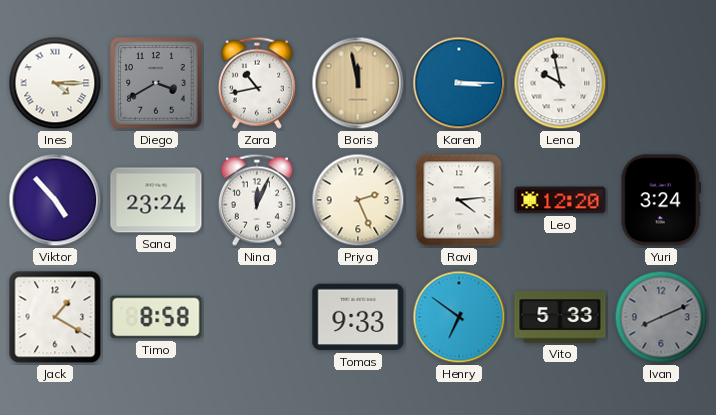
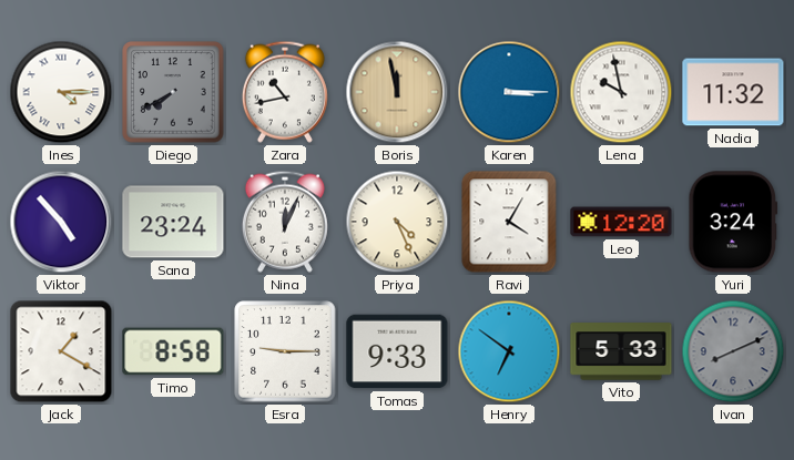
Diego: 3:40 -> 7:40 (173, 92)
Nadia: none -> 11:32 (733, 92)
Priya: 2:26 -> 4:26 (397, 222)
Ravi: 4:14 -> 4:05 (509, 222)
Esra: none -> 9:15 (285, 351)
